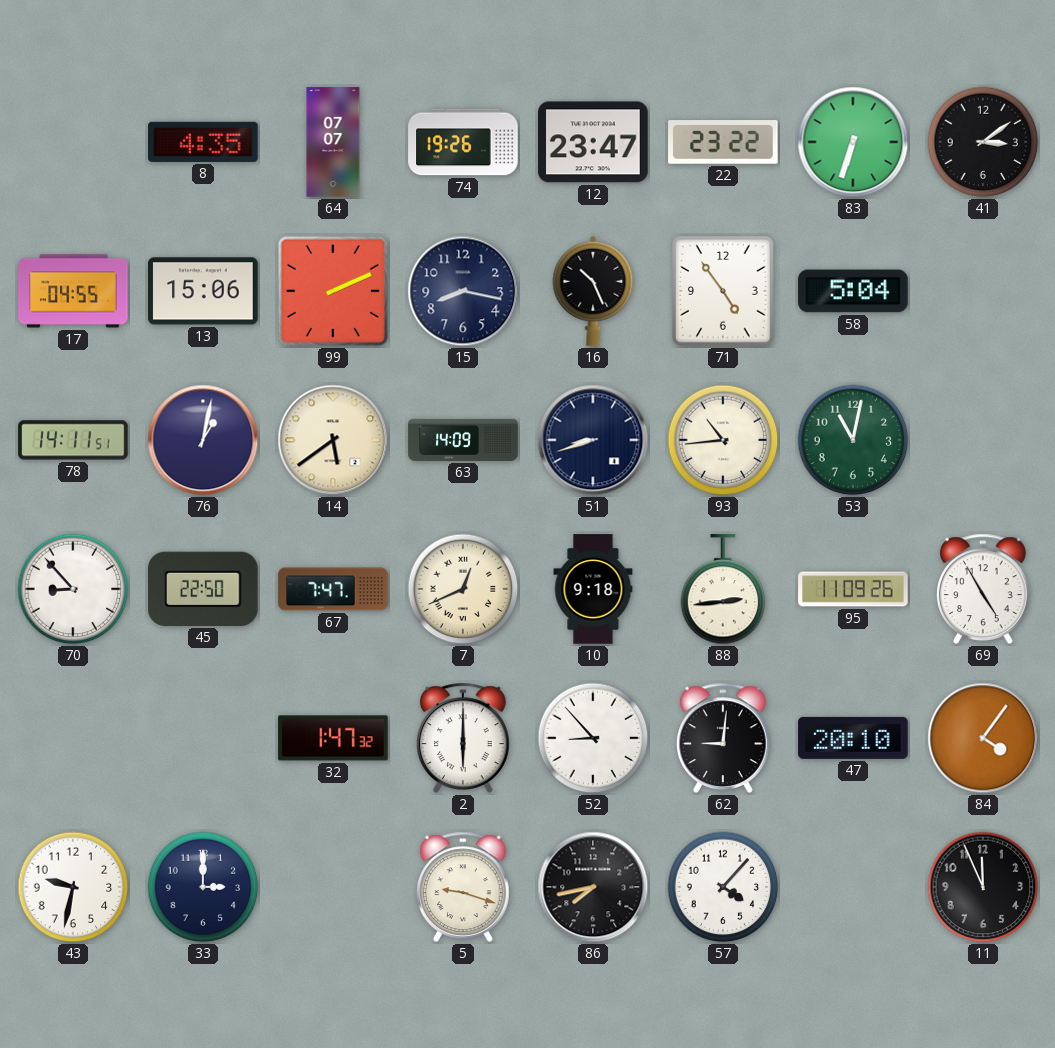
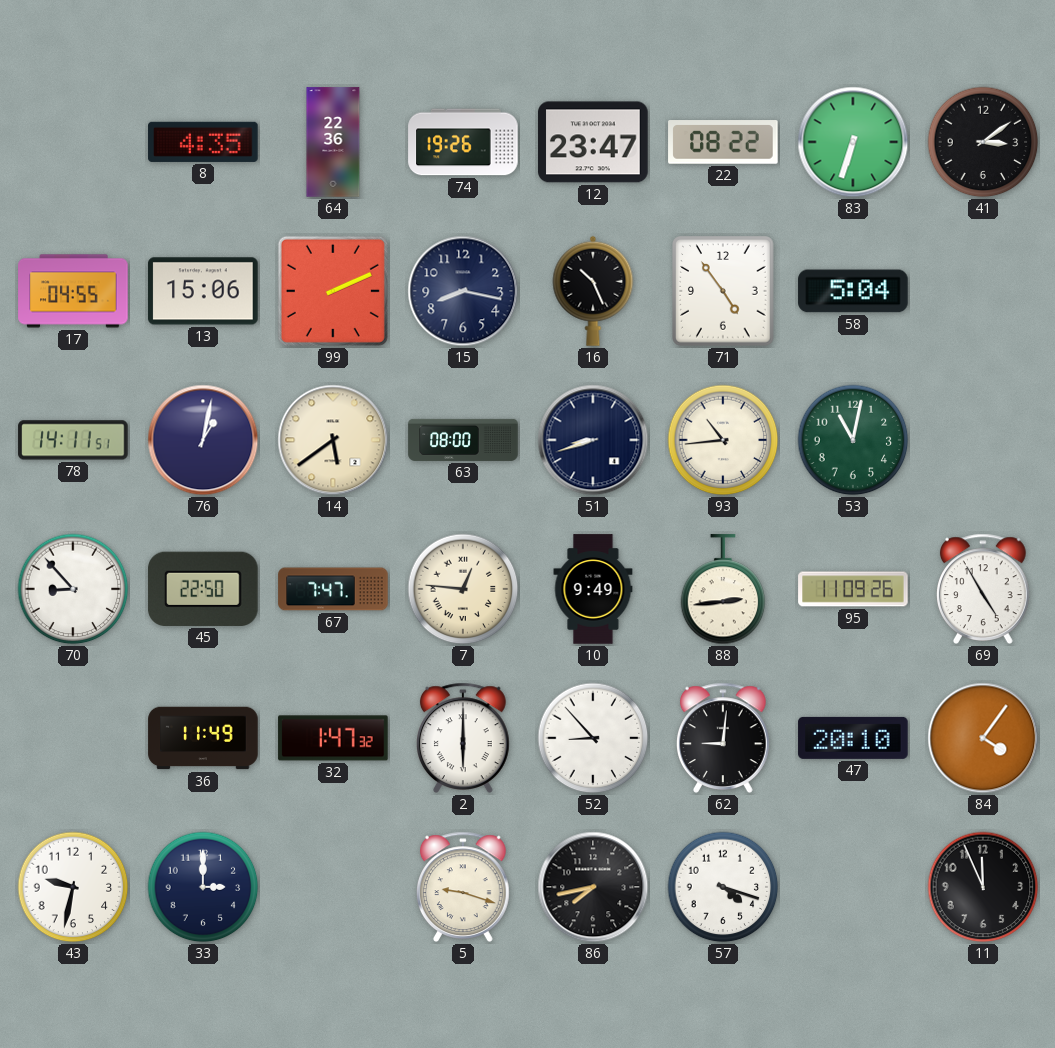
64: 07:07 -> 22:36 (333, 142)
22: 23:22 -> 08:22 (723, 142)
63: 14:09 -> 08:00 (463, 440)
7: 12:41 -> 12:46 (463, 589)
10: 9:18 -> 9:49 (593, 589)
36: none -> 11:49 (203, 738)
57: 4:07 -> 4:18 (723, 887)
